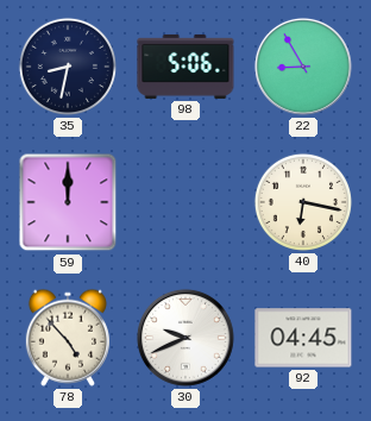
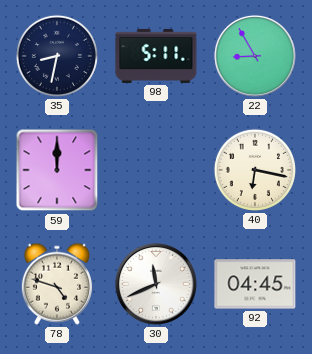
98: 5:06 -> 5:11 (156, 56)
78: 4:53 -> 4:48 (57, 284)
30: 9:41 -> 11:41 (156, 284)
